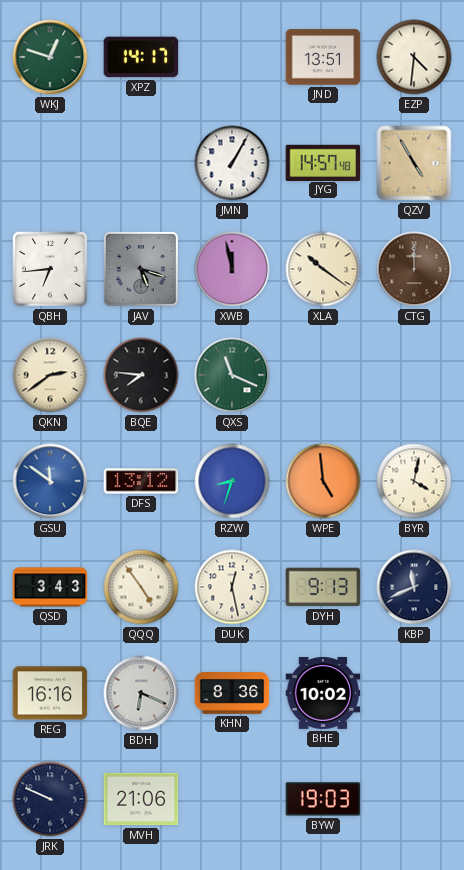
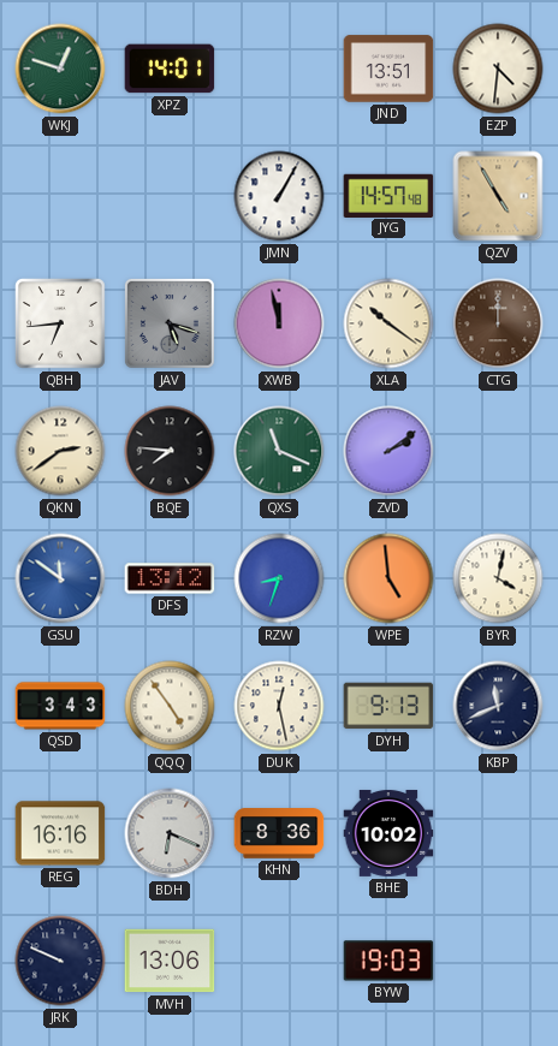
XPZ: 14:17 -> 14:01 (170, 69)
ZVD: none -> 2:09 (388, 451)
MVH: 21:06 -> 13:06 (170, 961)
